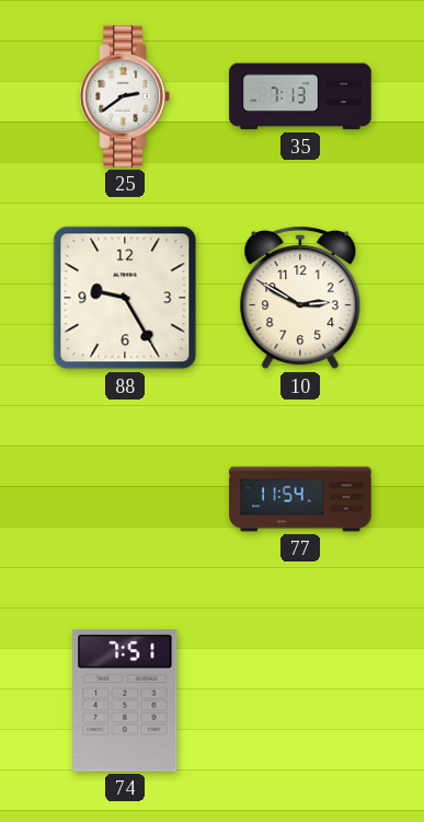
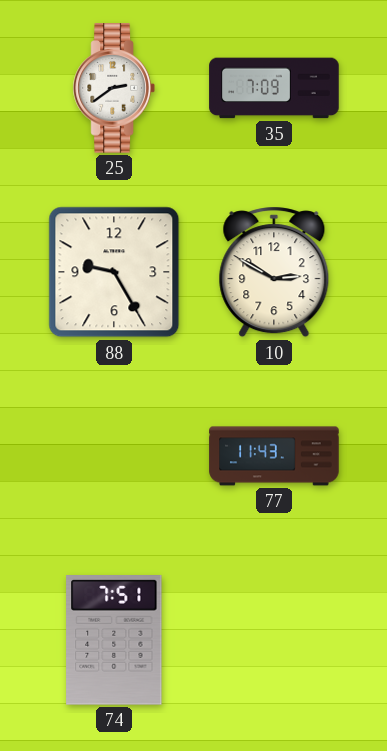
35: 7:13 -> 7:09 (274, 88)
77: 11:54 -> 11:43 (274, 456)
